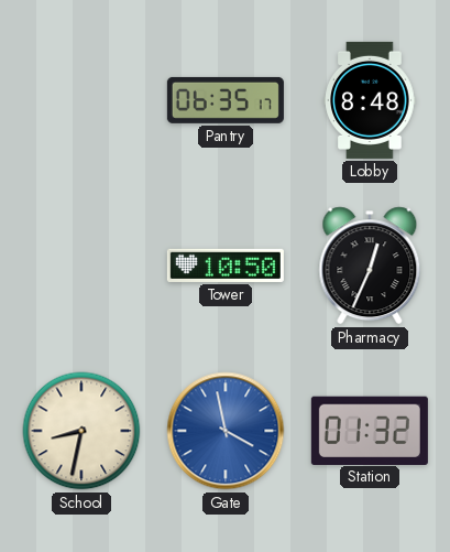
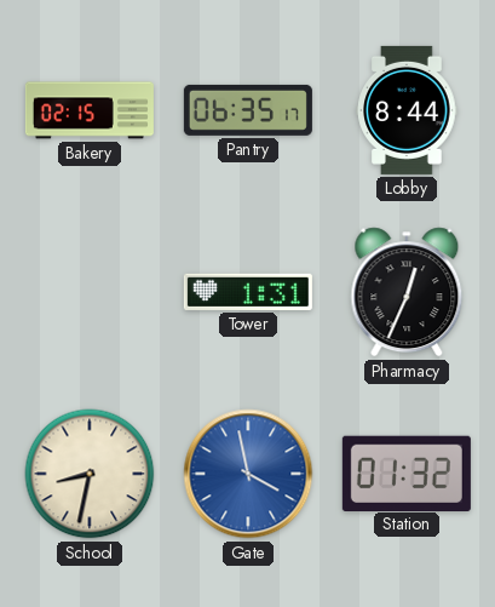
Bakery: none -> 02:15 (90, 110)
Lobby: 8:48 -> 8:44 (407, 110)
Tower: 10:50 -> 1:31 (248, 292)
